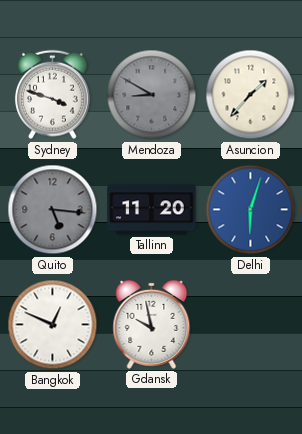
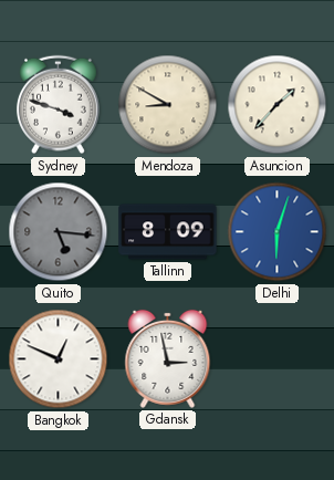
Mendoza dial: grey -> cream (168, 105)
Tallinn: 11:20 -> 8:09 (168, 232)
Gdansk: 9:58 -> 2:58 (168, 358)
